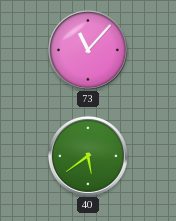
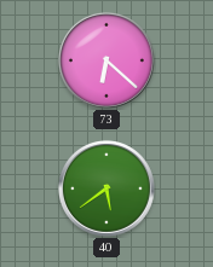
73: 11:07 -> 6:22 (106, 60)
